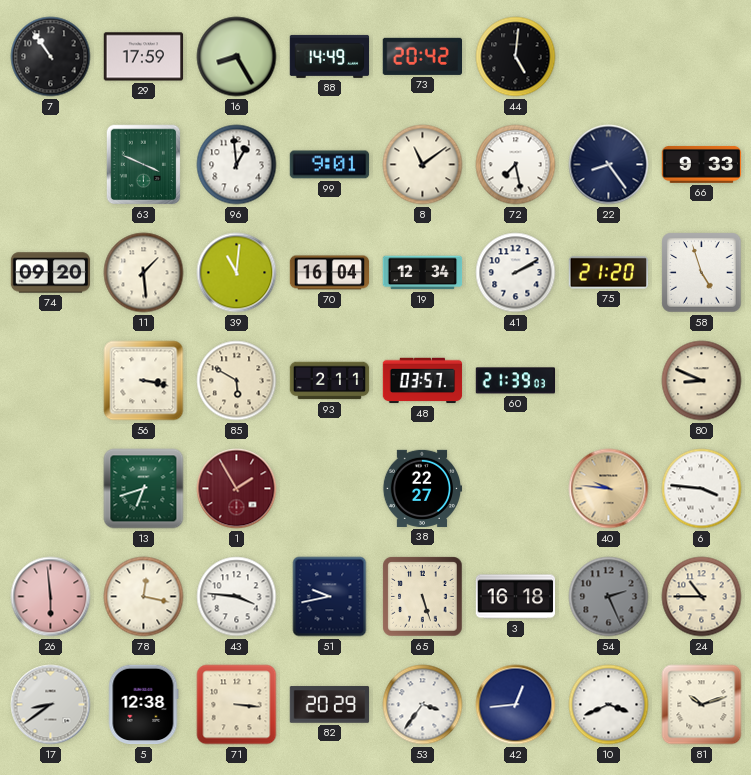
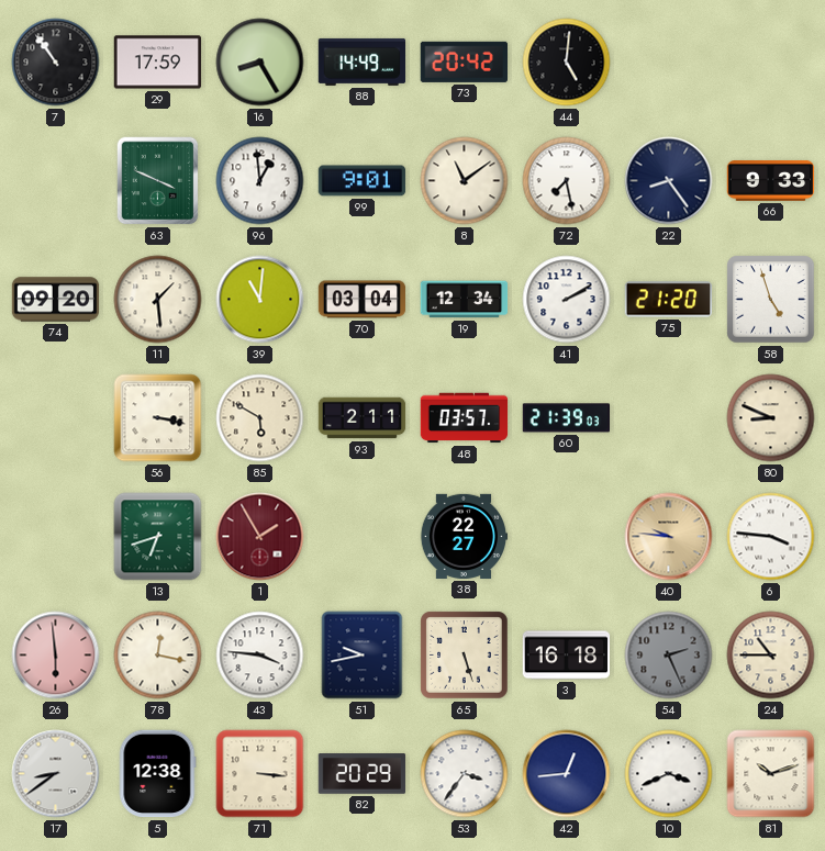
70: 16:04 -> 03:04 (363, 300)
